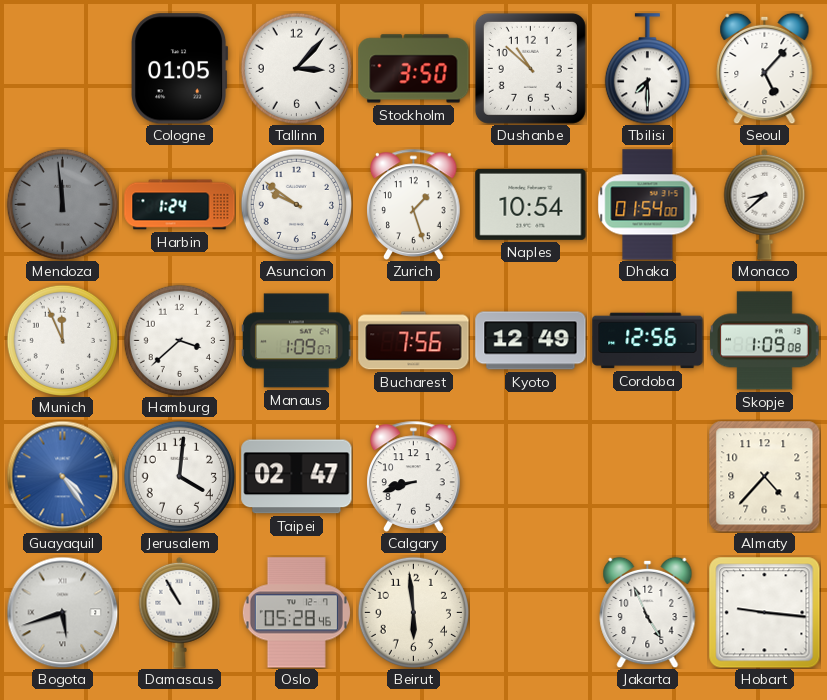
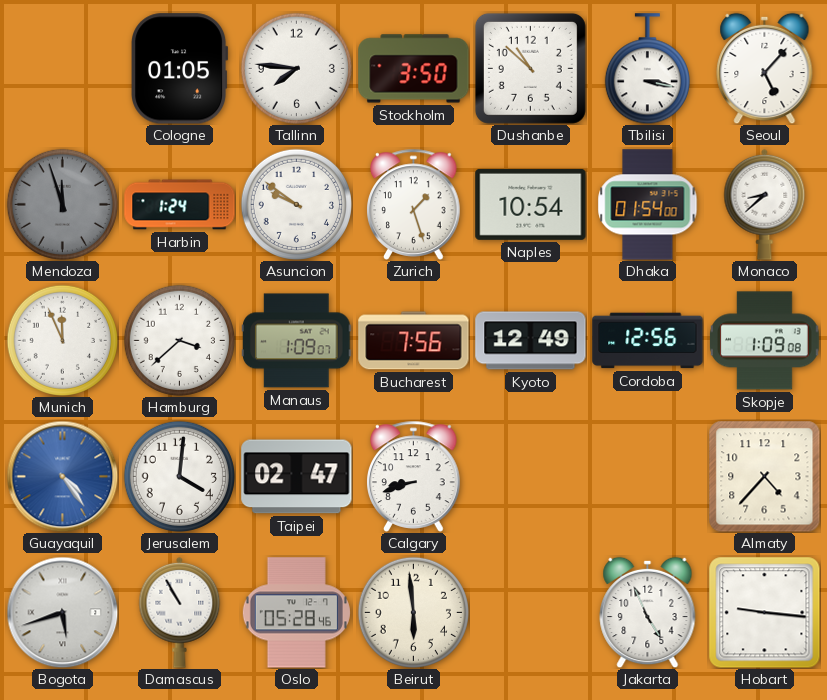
Tallinn: 3:07 -> 7:46 (296, 68)
Tbilisi: 7:30 -> 3:17 (647, 69)
Mendoza: 11:59 -> 11:57 (62, 204)
